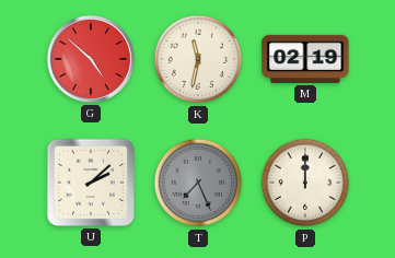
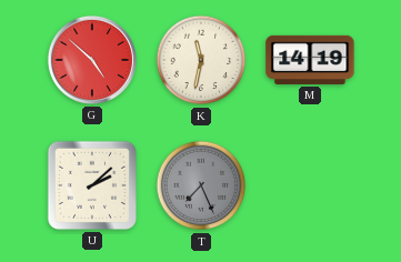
M: 02:19 -> 14:19 (310, 60)
P: 12:00 -> none (305, 183)
